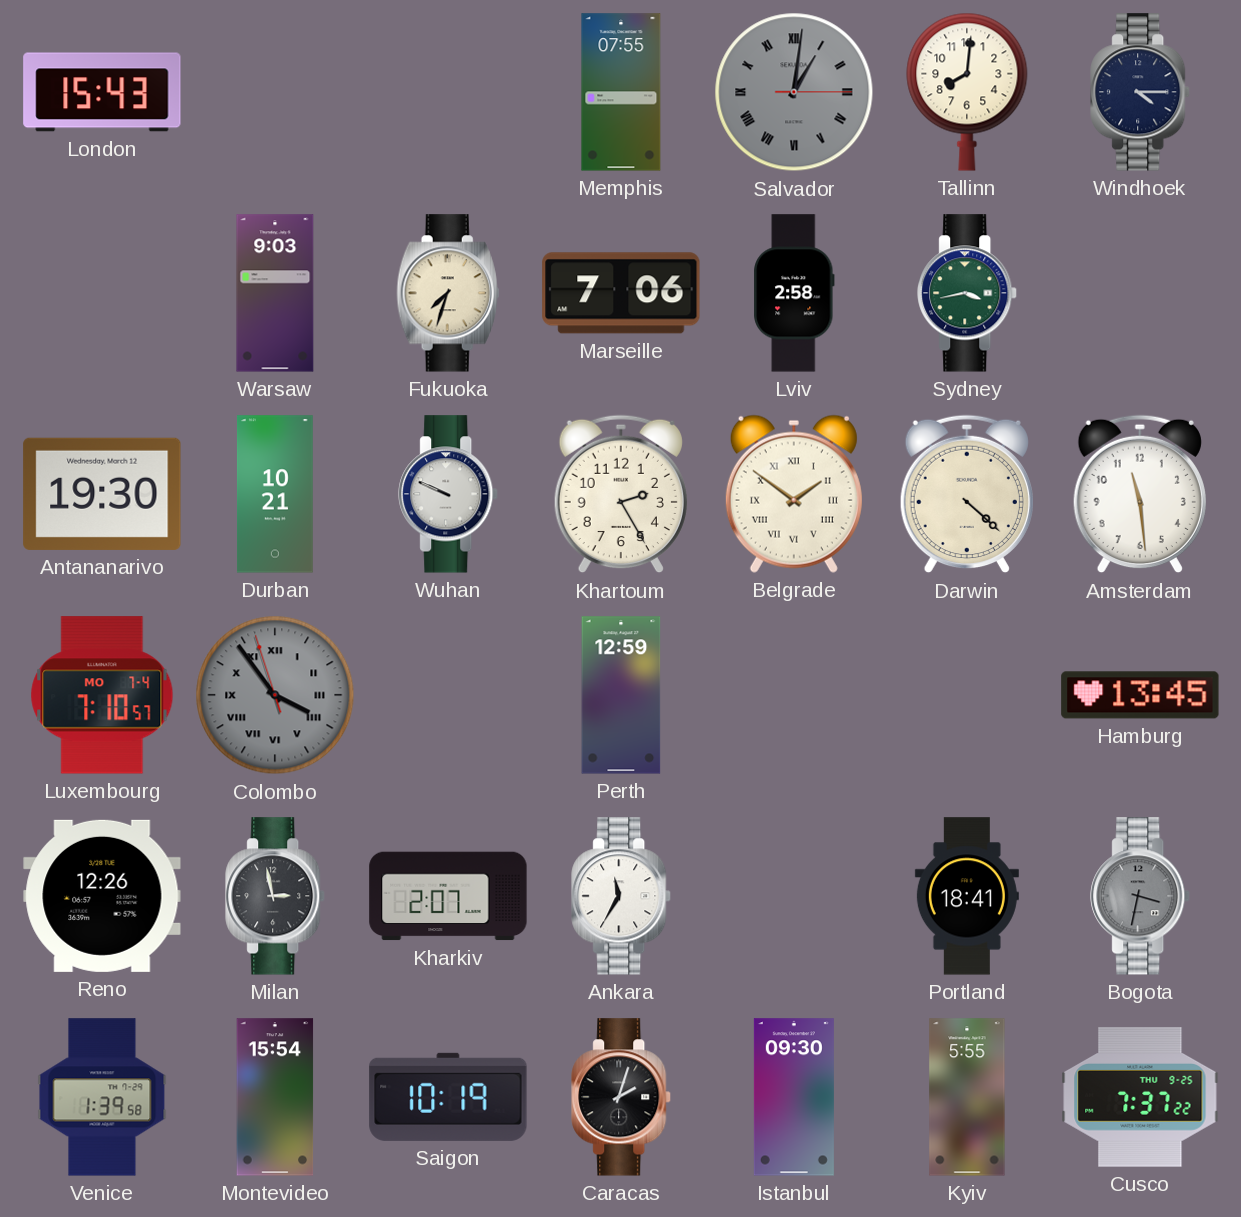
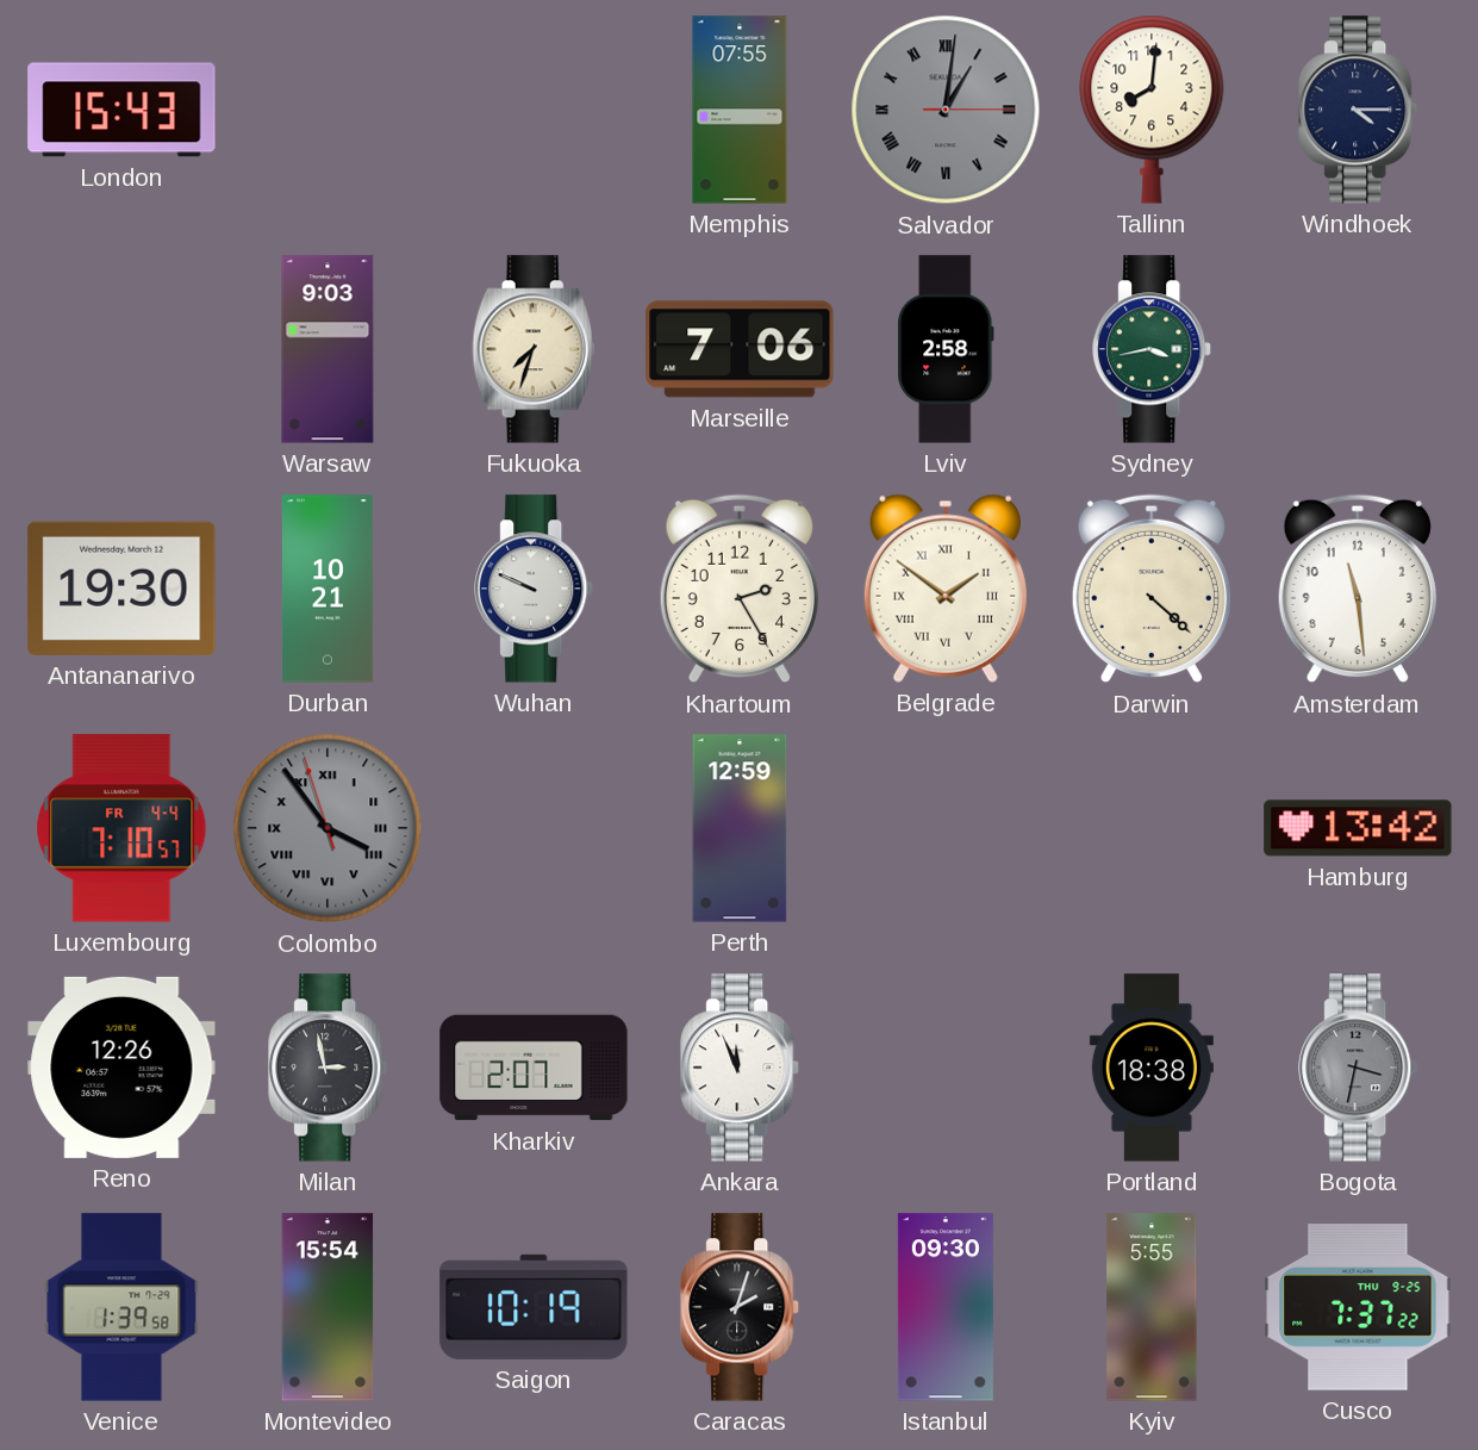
Luxembourg date: MO 7-4 -> FR 4-4 (121, 828)
Hamburg: 13:45 -> 13:42 (1358, 828)
Ankara: 11:35 -> 11:56 (741, 1068)
Portland: 18:41 -> 18:38 (1152, 1068)
